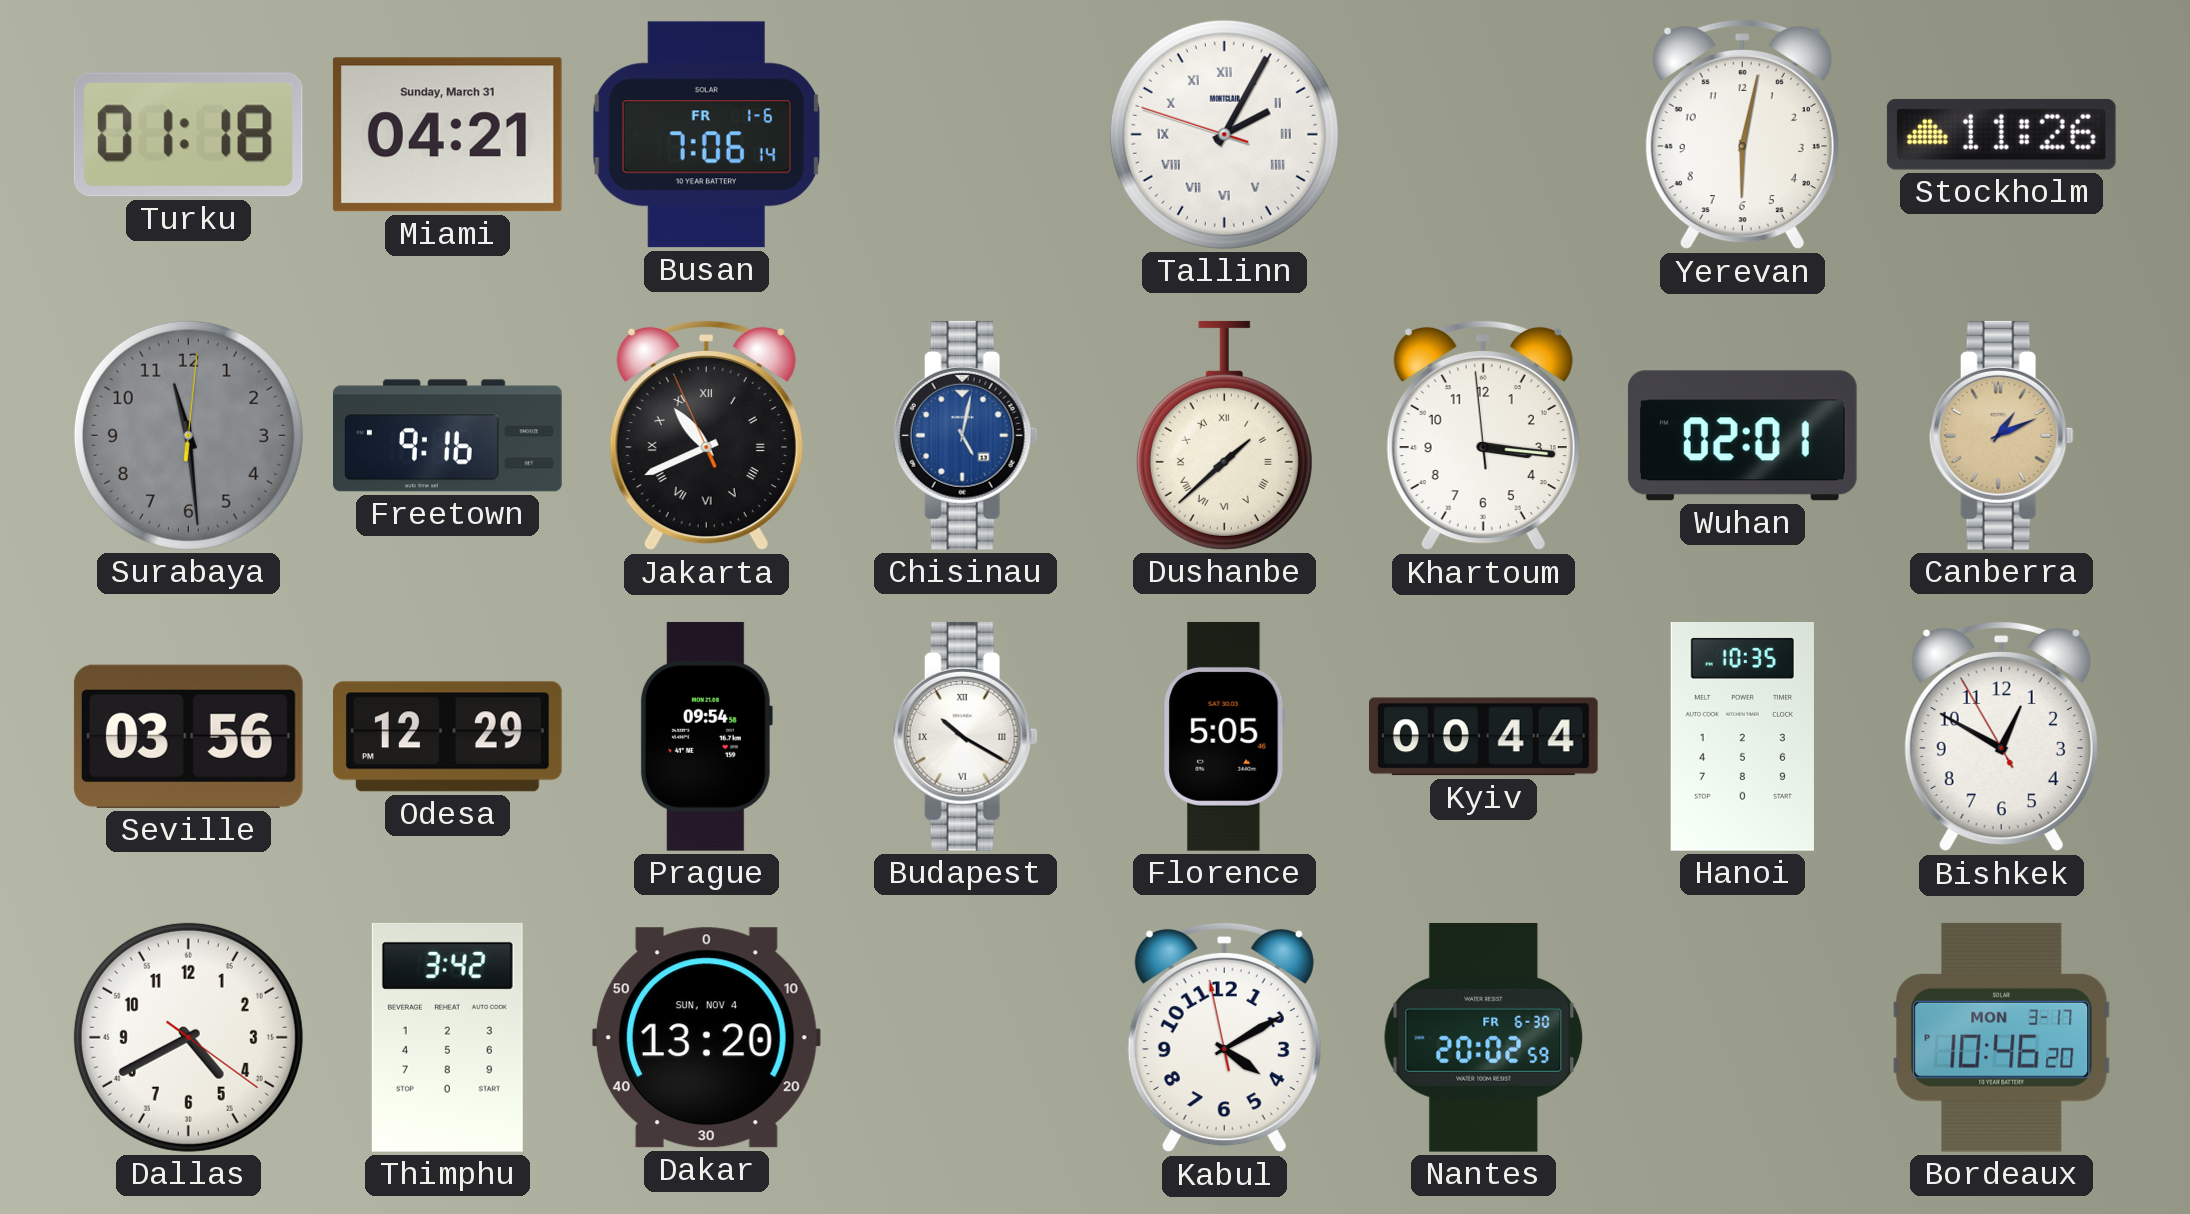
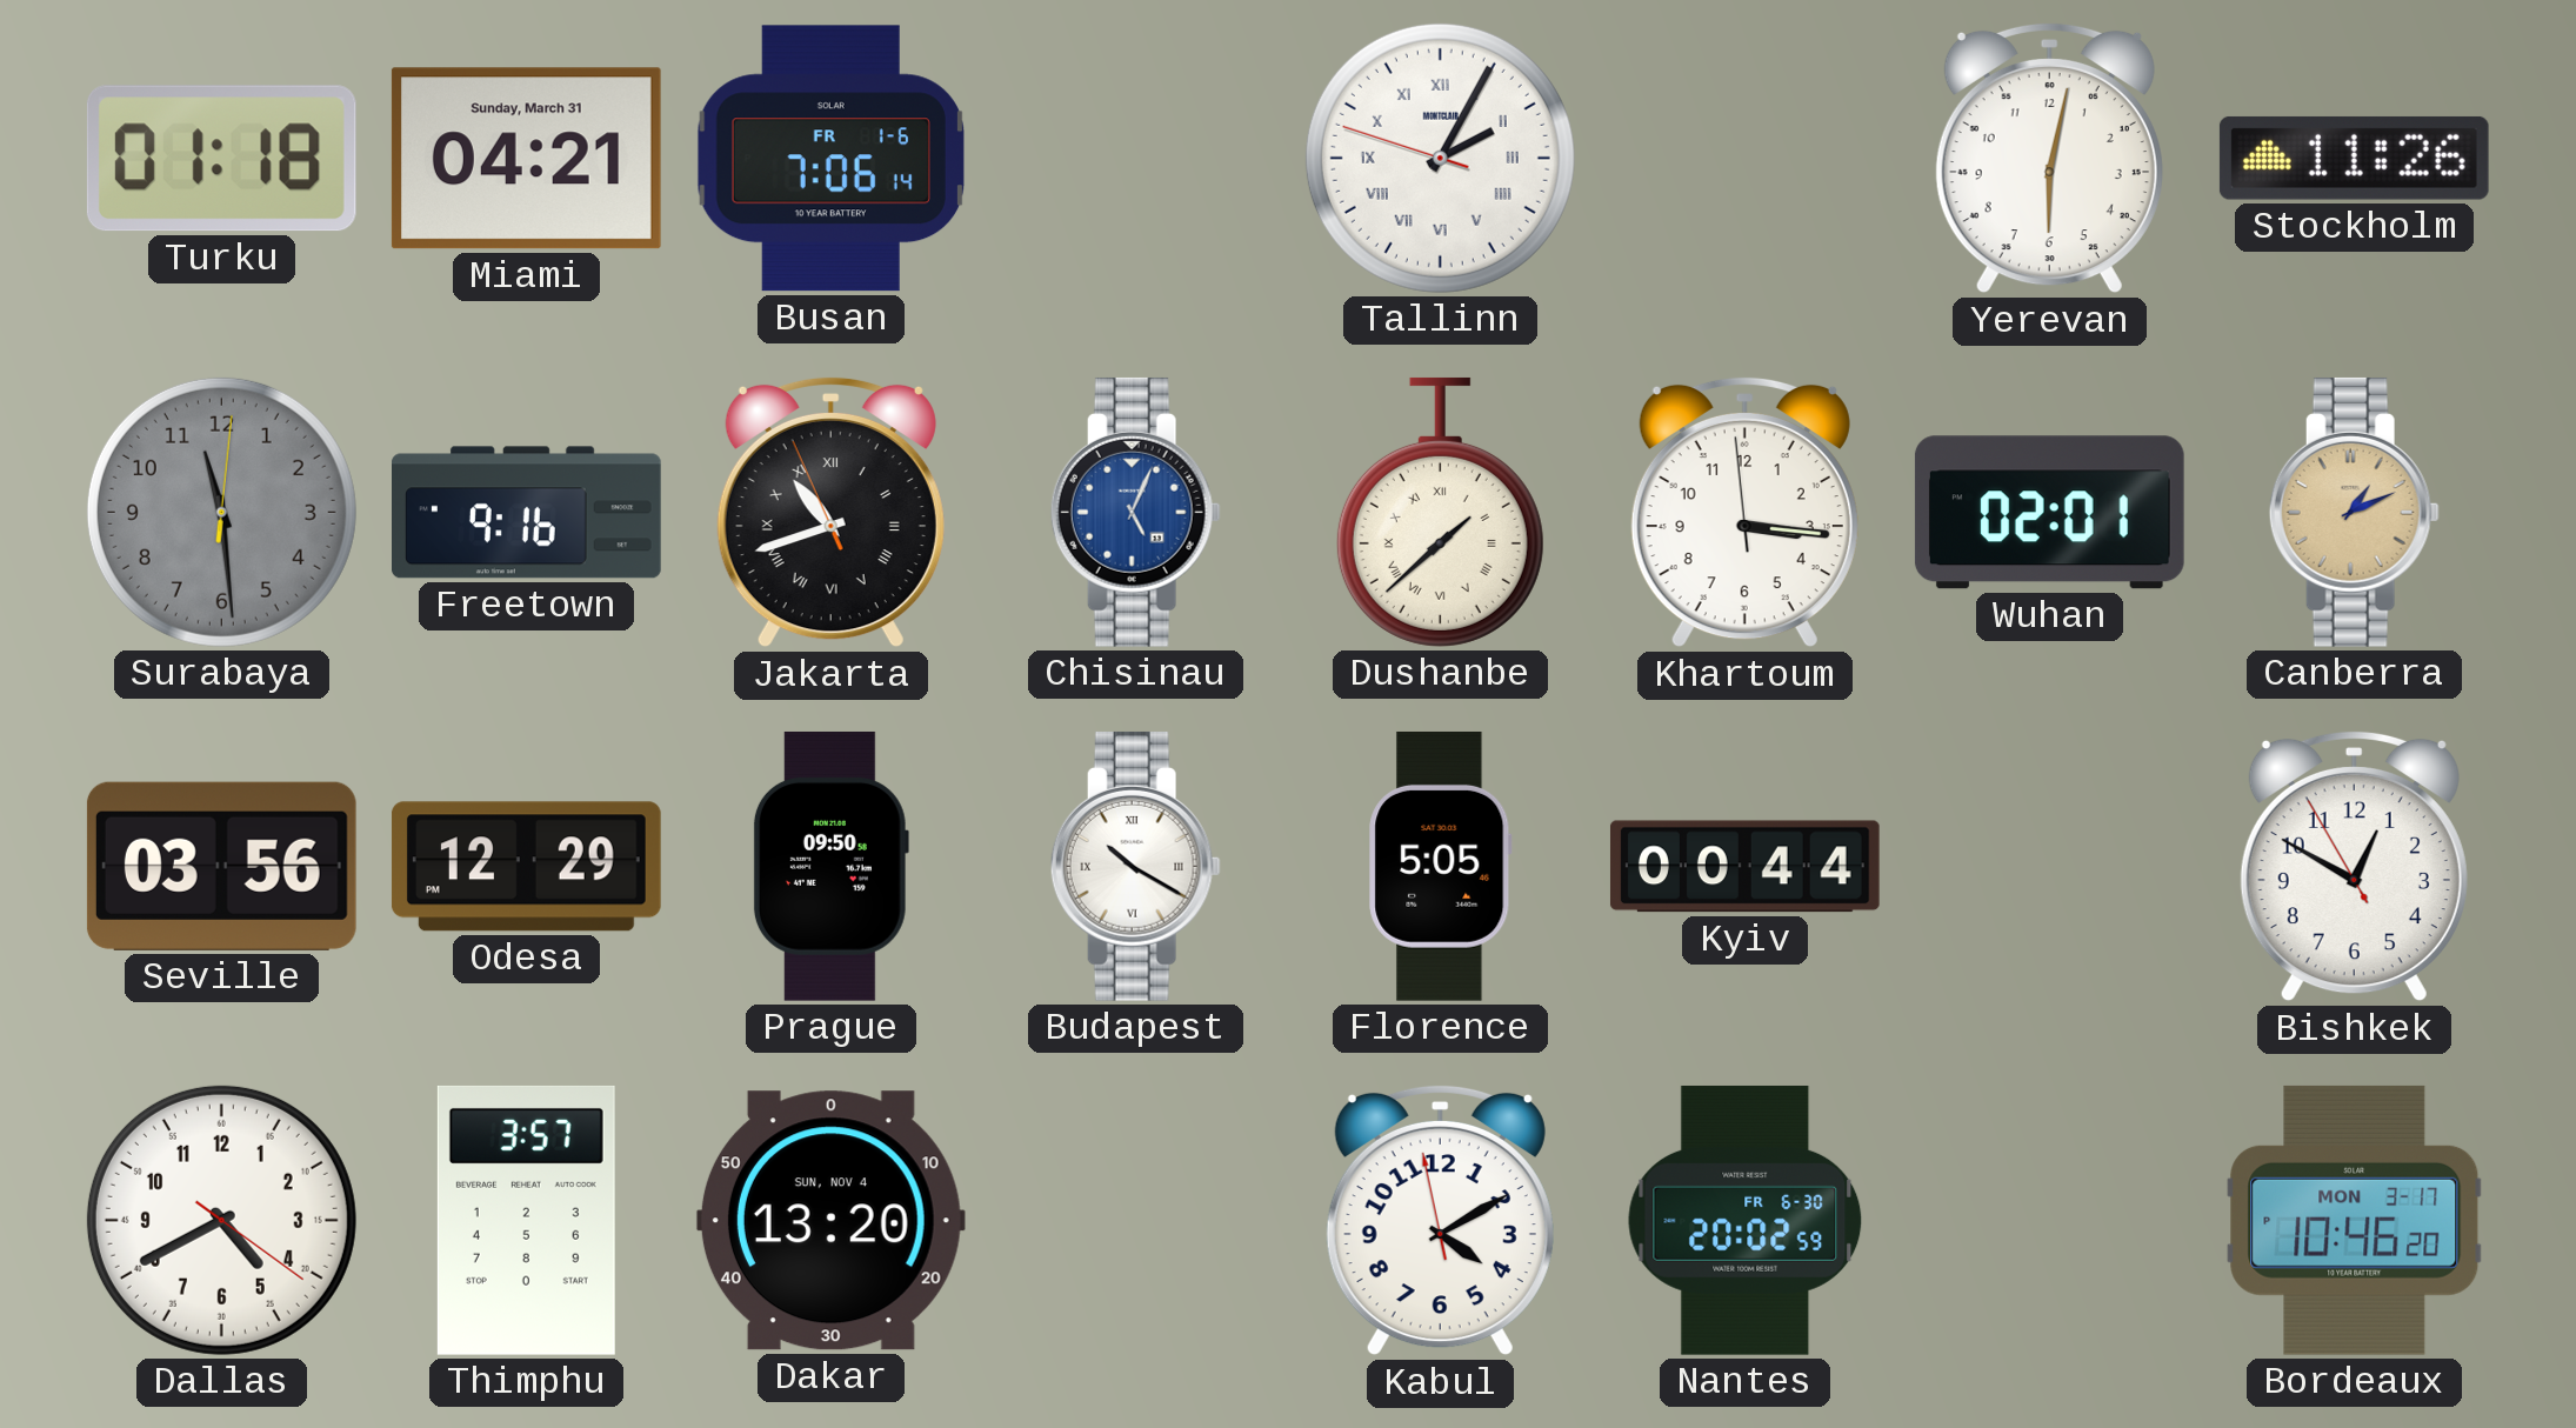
Jakarta: 10:40 -> 10:41 (830, 512)
Chisinau: 5:02 -> 5:04 (1135, 512)
Prague: 09:54 -> 09:50 (830, 866)
Hanoi: 10:35 -> none (1742, 737)
Thimphu: 3:42 -> 3:57 (526, 1220)
